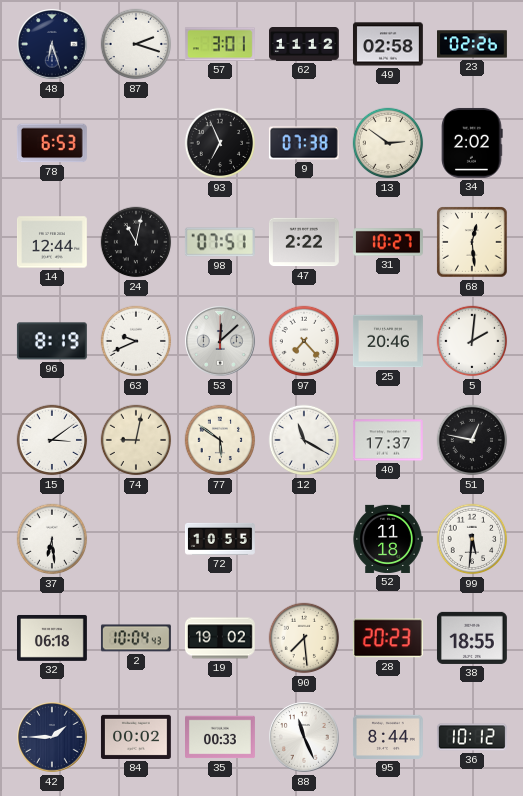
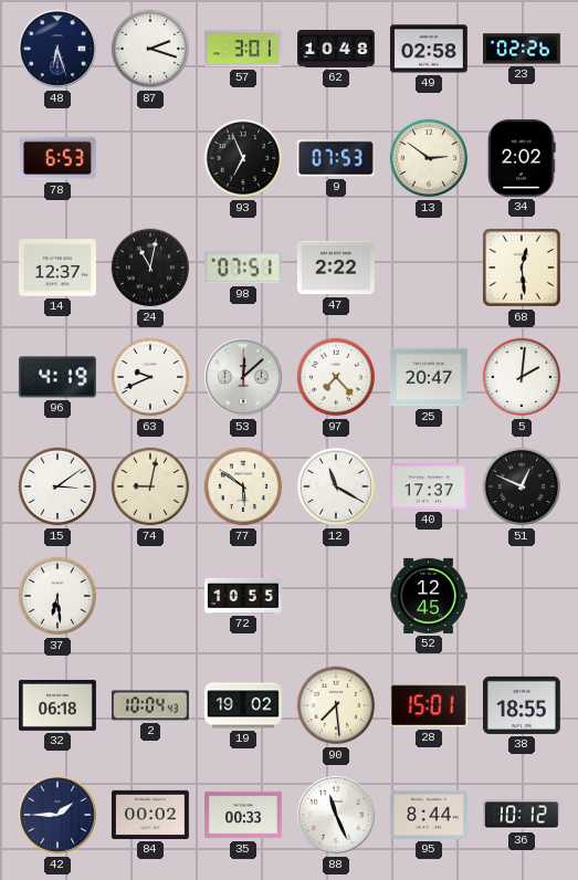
62: 11:12 -> 10:48 (337, 50)
9: 07:38 -> 07:53 (336, 158)
14: 12:44 -> 12:37 (57, 268)
31: 10:27 -> none (389, 242)
96: 8:19 -> 4:19 (57, 377)
25: 20:46 -> 20:47 (429, 377)
51: 12:47 -> 12:49 (522, 486)
52: 11:18 -> 12:45 (429, 596)
99: 5:31 -> none (472, 539)
28: 20:23 -> 15:01 (429, 705)
